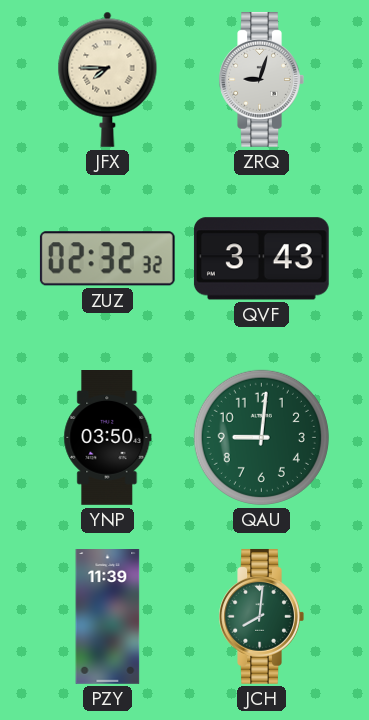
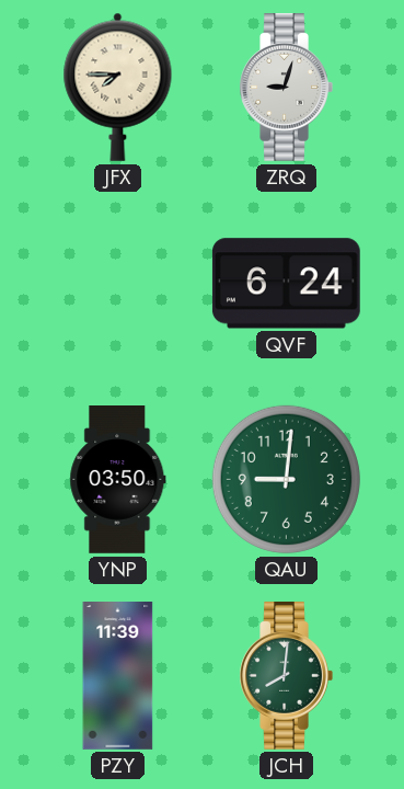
ZUZ: 02:32 -> none (107, 259)
QVF: 3:43 -> 6:24 (286, 284)
